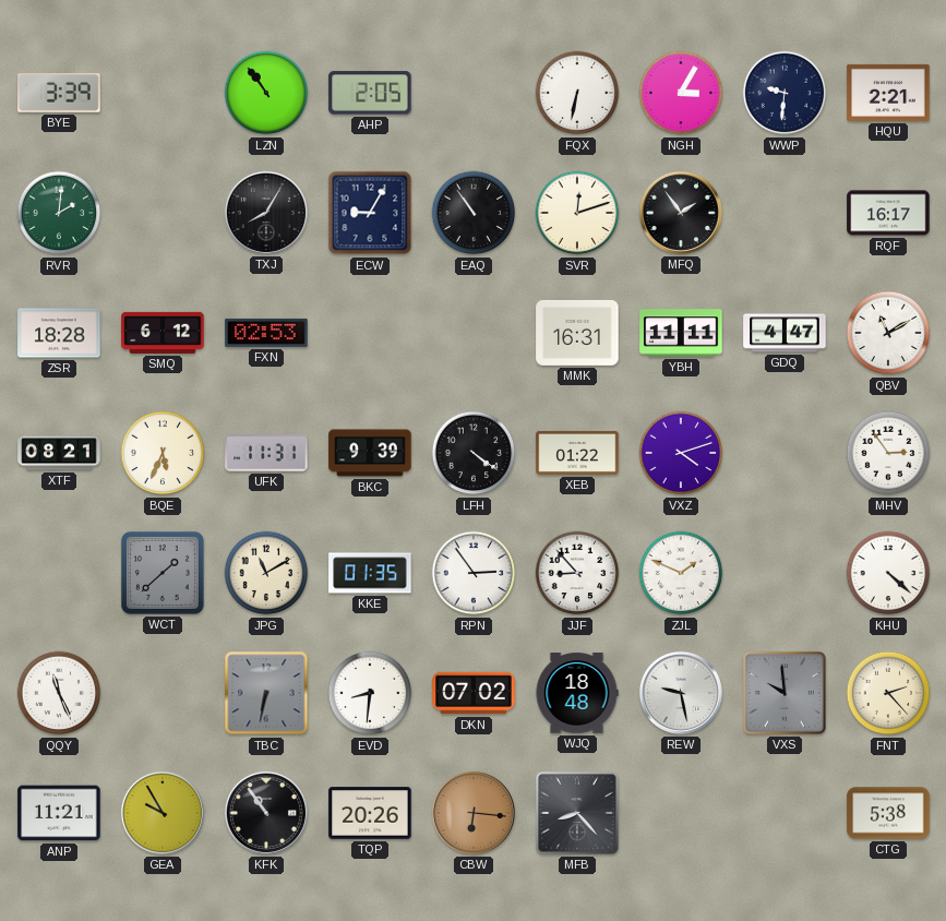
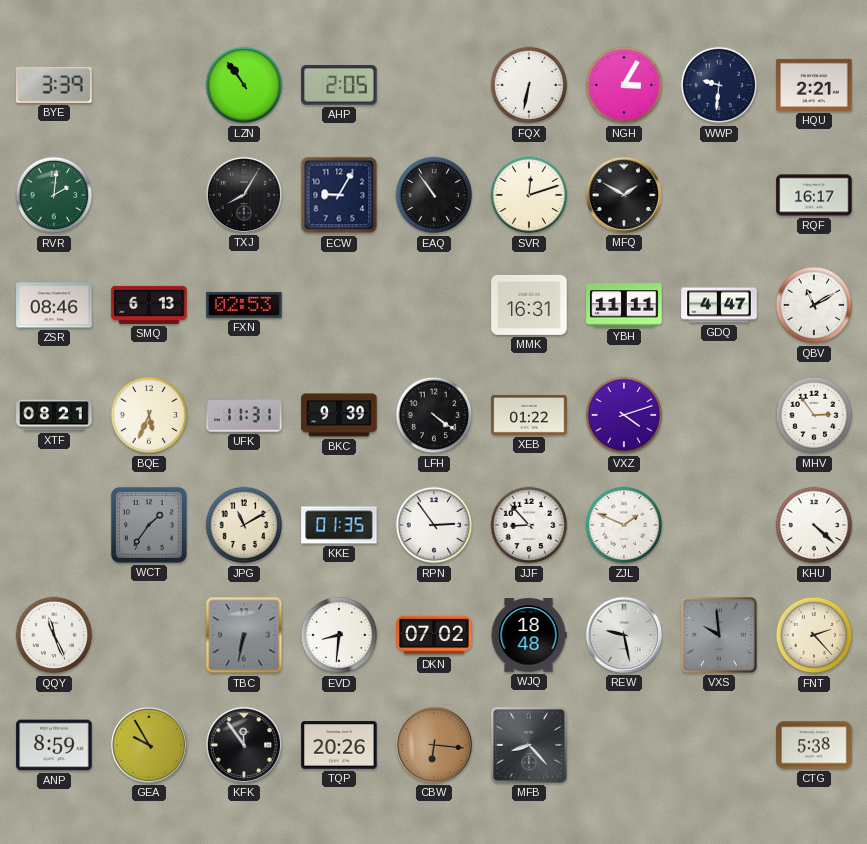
MFQ: 1:54 -> 1:50 (624, 195)
ZSR: 18:28 -> 08:46 (54, 305)
SMQ: 6:12 -> 6:13 (149, 305)
WCT: 1:38 -> 1:36 (149, 525)
ANP: 11:21 -> 8:59 (54, 745)
KFK: 10:54 -> 11:54 (244, 745)
